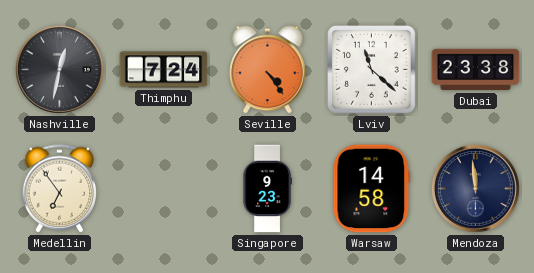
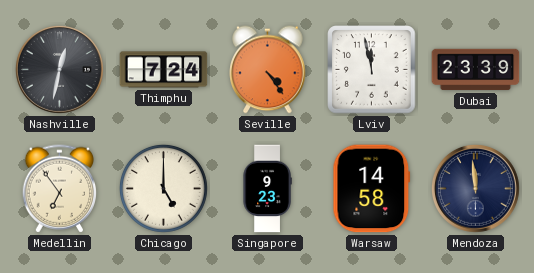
Lviv: 11:22 -> 11:58 (372, 70)
Dubai: 23:38 -> 23:39 (476, 70)
Chicago: none -> 5:00 (163, 188)
